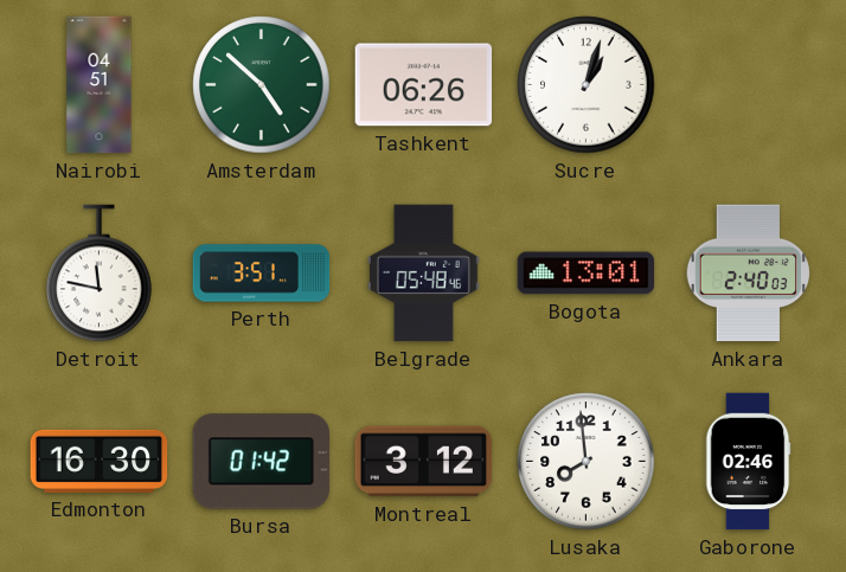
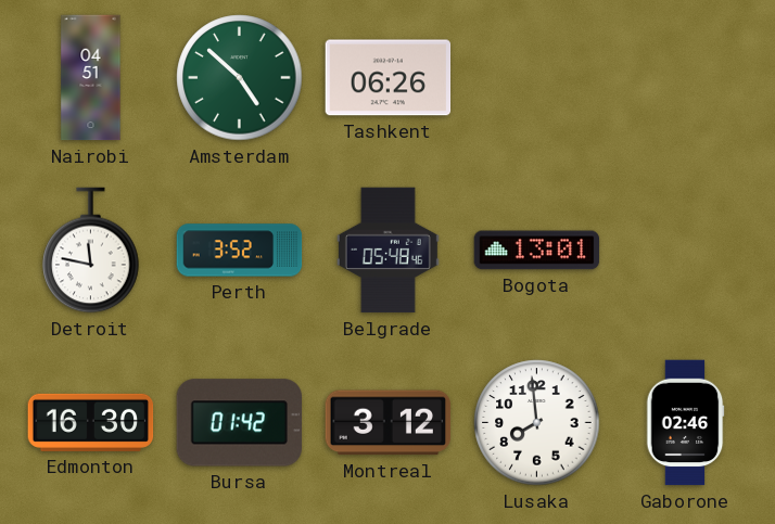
Sucre: 1:03 -> none (587, 85)
Perth: 3:51 -> 3:52 (240, 251)
Ankara: 2:40 -> none (748, 274)
